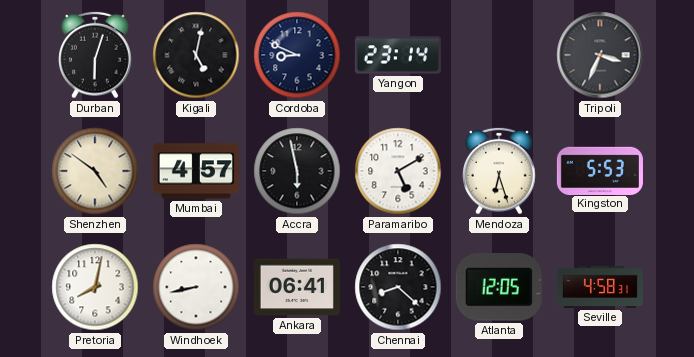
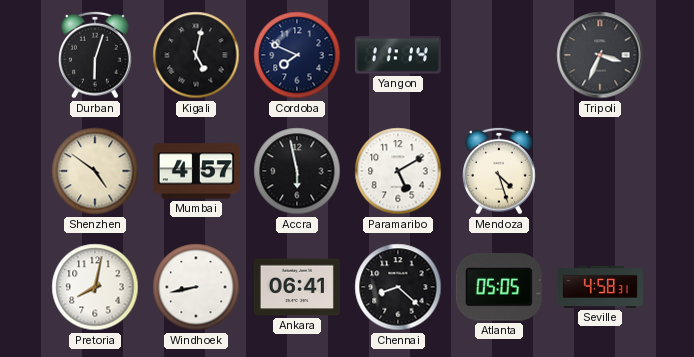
Cordoba: 8:49 -> 7:49 (297, 55)
Yangon: 23:14 -> 11:14 (398, 55)
Mendoza: 6:27 -> 4:27 (499, 171)
Kingston: 5:53 -> none (600, 170)
Atlanta: 12:05 -> 05:05 (499, 287)
